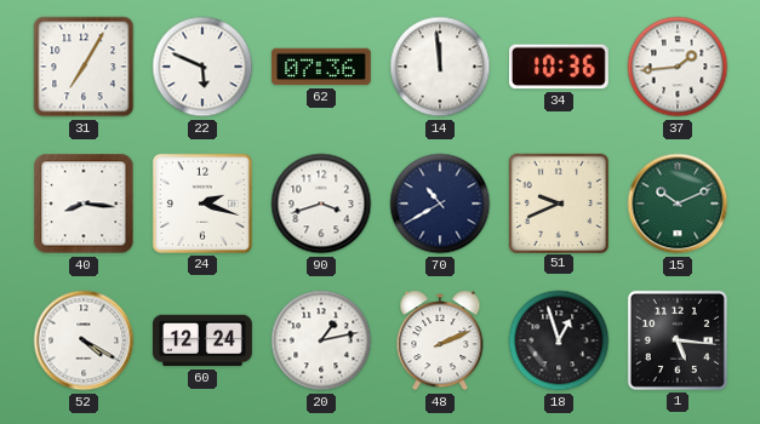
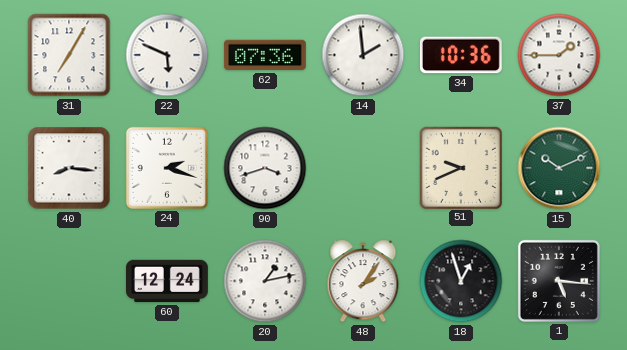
14: 11:59 -> 1:59 (363, 55)
37: 1:44 -> 1:45 (559, 55)
70: 10:40 -> none (440, 204)
52: 4:20 -> none (84, 340)
48: 2:11 -> 2:06 (363, 281)
